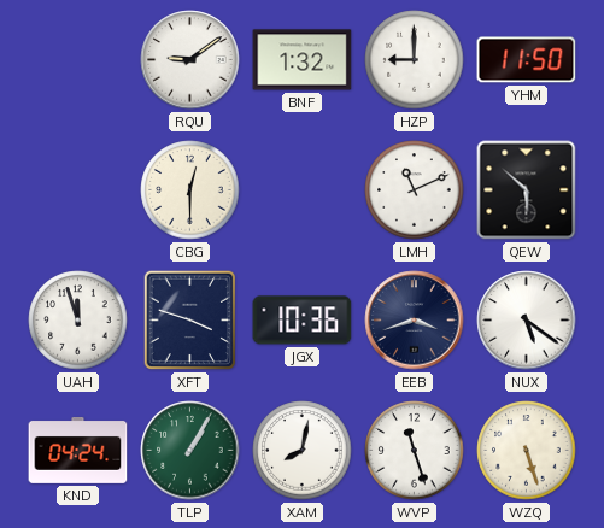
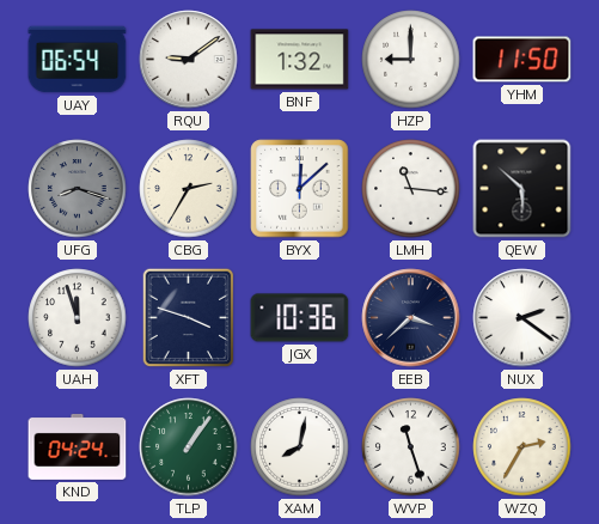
UAY: none -> 06:54 (78, 60)
UFG: none -> 8:18 (78, 189)
CBG: 12:30 -> 2:35 (189, 189)
BYX: none -> 12:08 (300, 189)
LMH: 11:11 -> 11:16 (411, 189)
EEB: 3:42 -> 3:38 (411, 318)
NUX: 5:21 -> 2:21 (522, 318)
TLP: 1:05 -> 1:06 (189, 447)
WZQ: 5:27 -> 2:35 (522, 447)
